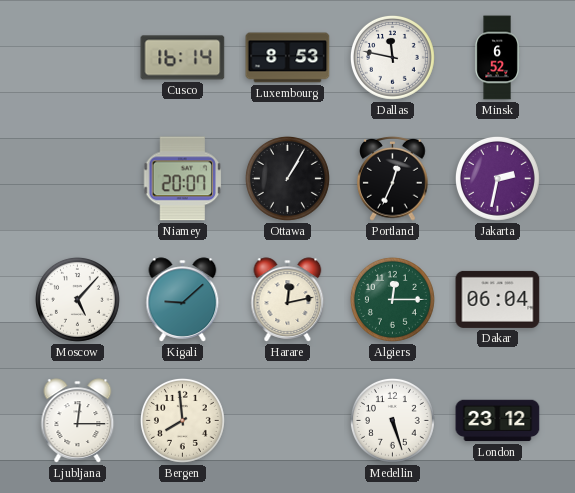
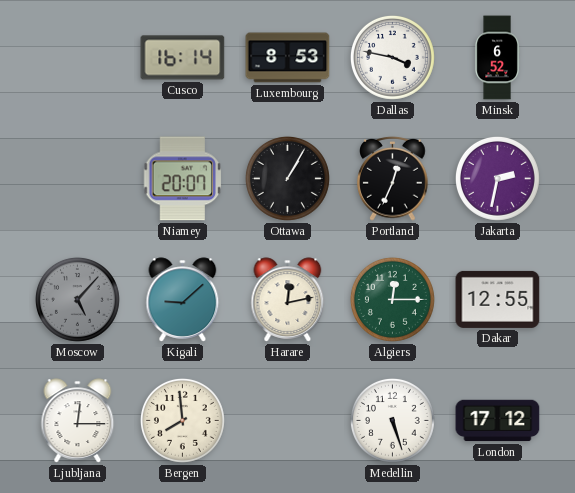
Dallas: 11:47 -> 3:47 (392, 57)
Moscow dial: white -> grey (77, 299)
Dakar: 06:04 -> 12:55 (498, 299)
London: 23:12 -> 17:12 (498, 421)
